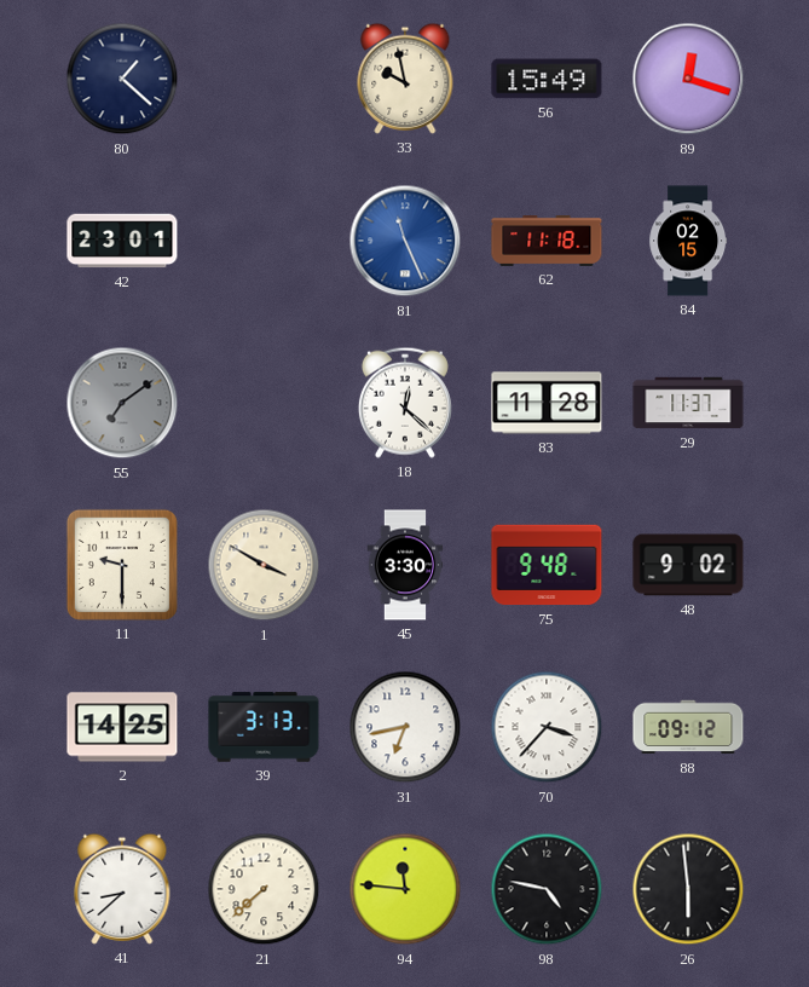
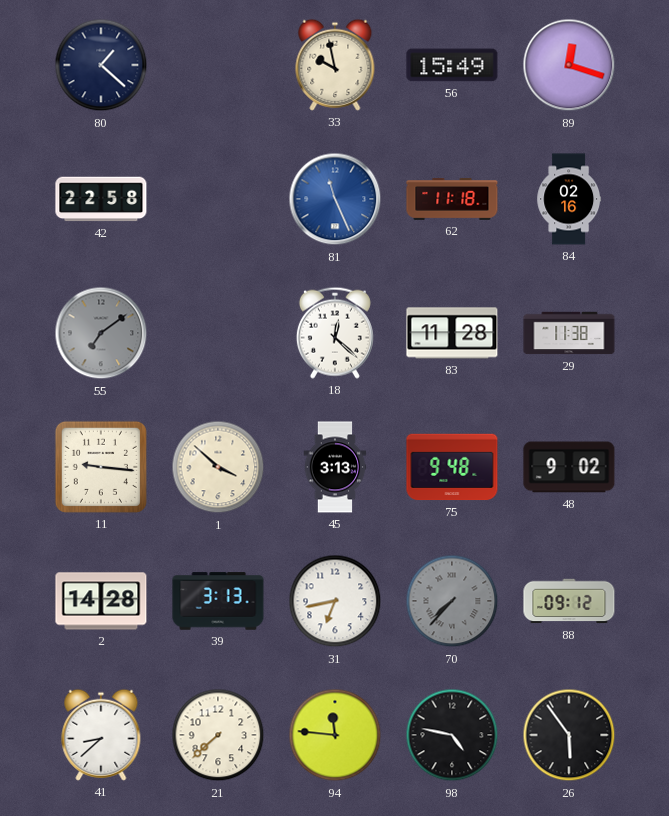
42: 23:01 -> 22:58 (101, 199)
84: 02:15 -> 02:16 (569, 199)
29: 11:37 -> 11:38 (569, 333)
11: 9:30 -> 9:16 (101, 467)
1: 3:50 -> 3:52 (218, 467)
45: 3:30 -> 3:13 (335, 467)
2: 14:25 -> 14:28 (101, 601)
70: 3:37 -> 7:37 (452, 601)
70 dial: white -> grey (452, 601)
26: 5:59 -> 5:54 (569, 735)
